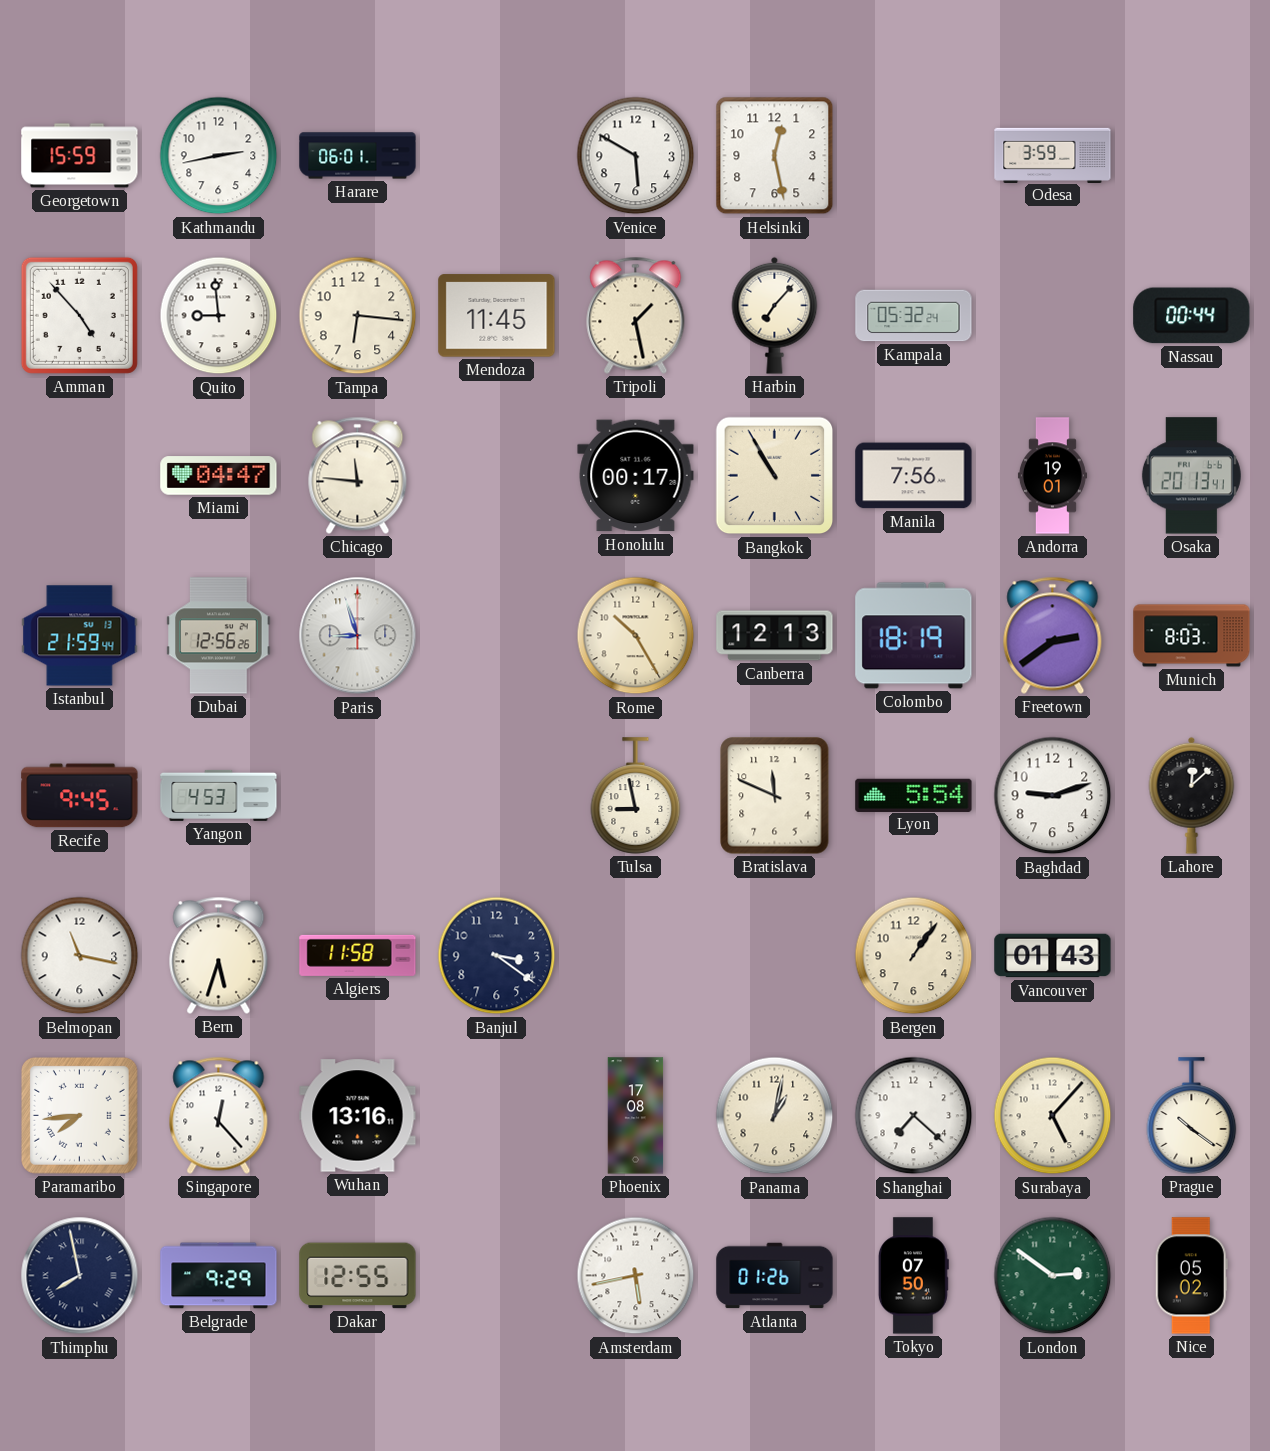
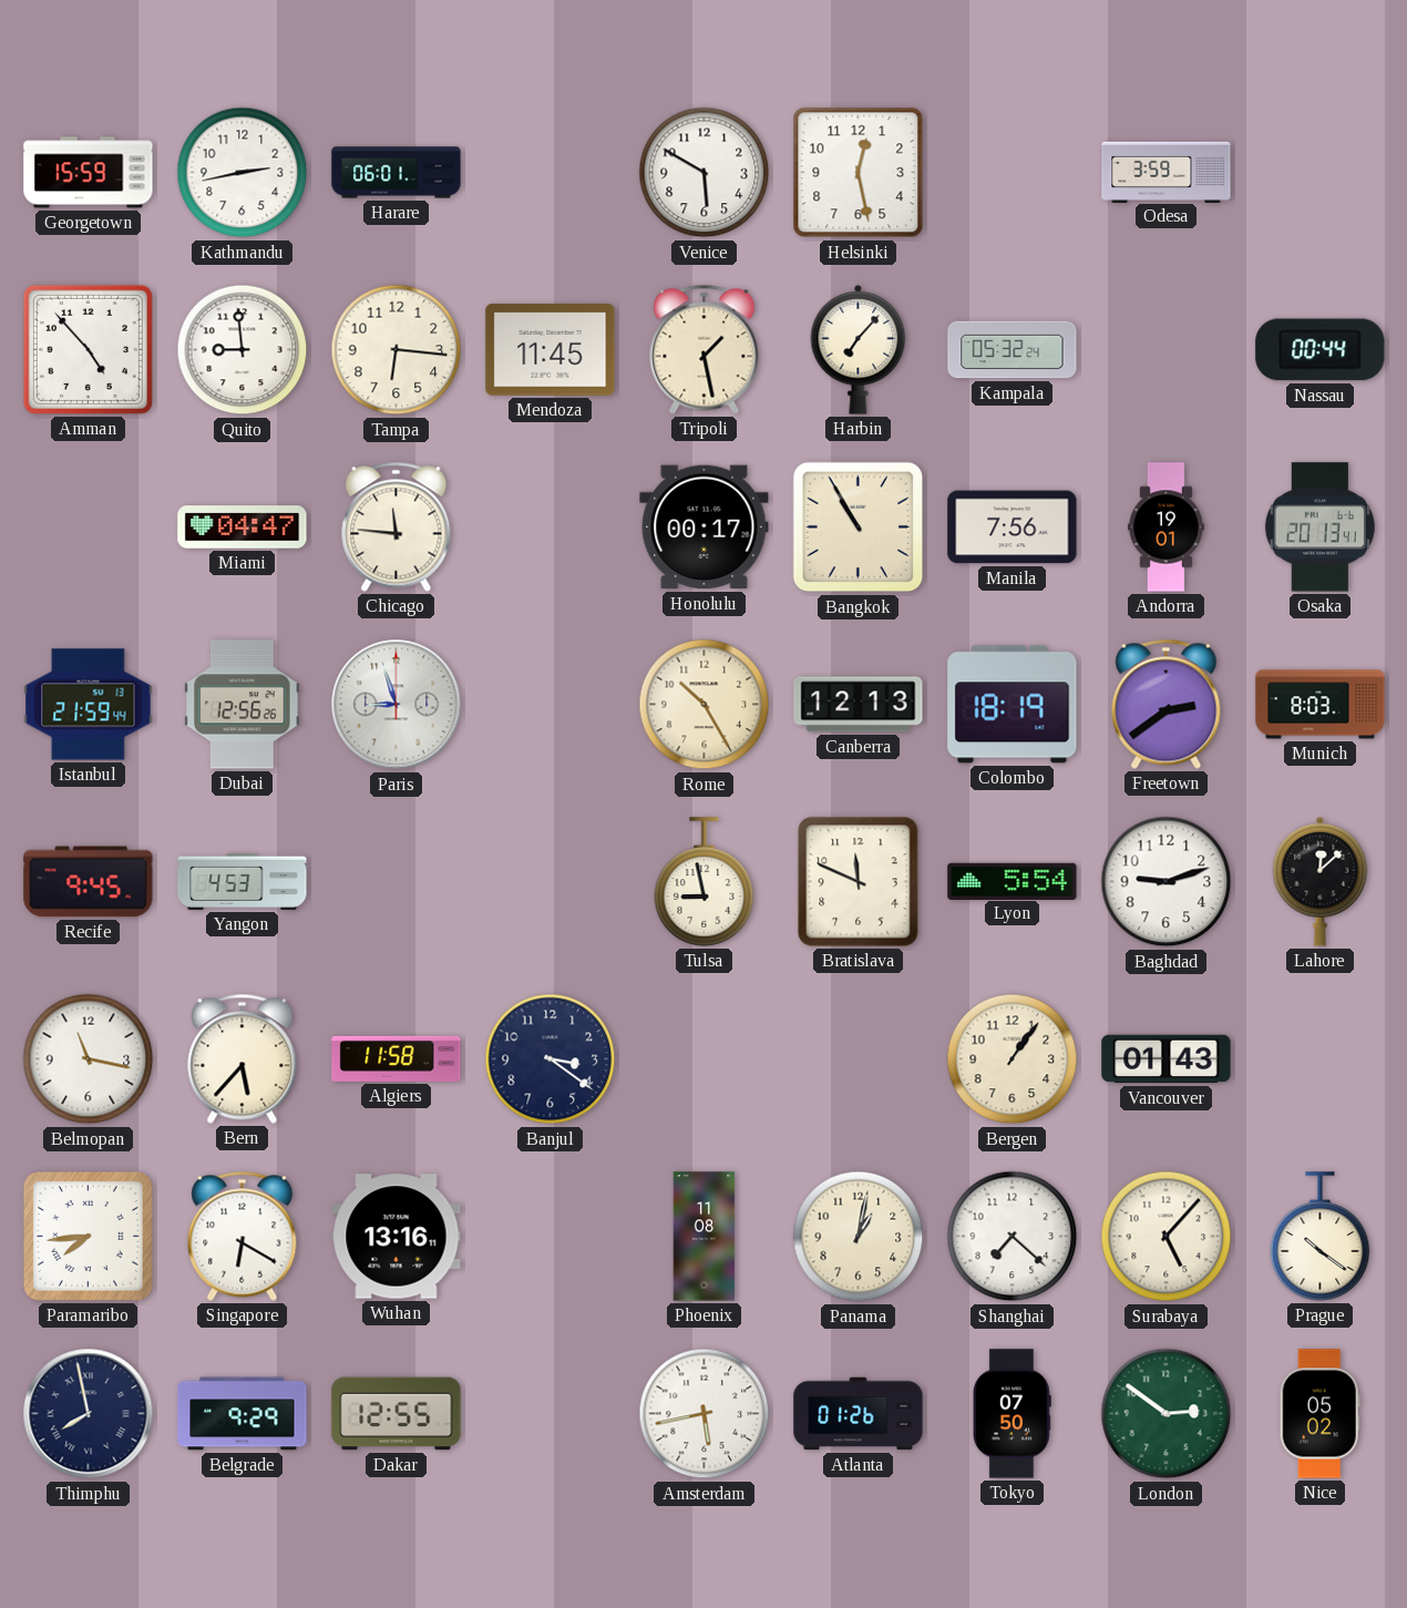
Bern: 5:33 -> 5:37 (243, 1058)
Singapore: 12:23 -> 6:20 (243, 1236)
Phoenix: 17:08 -> 11:08 (705, 1237)
